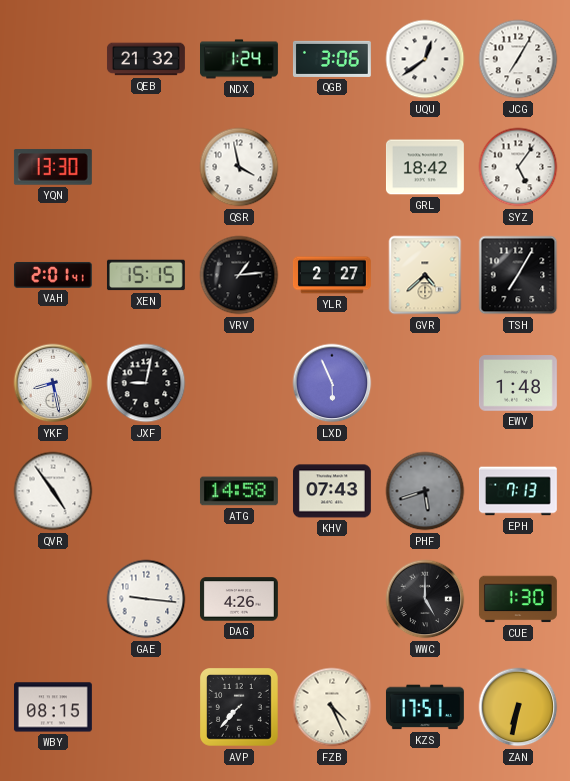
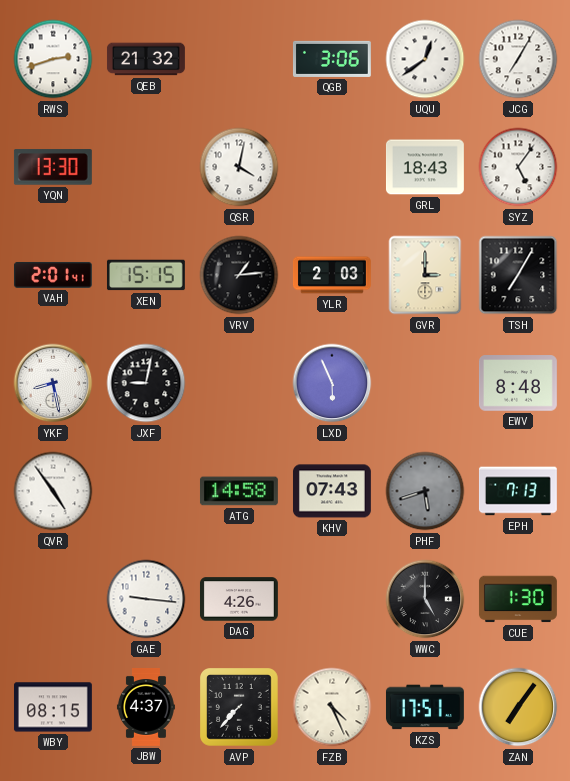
RWS: none -> 2:42 (53, 59)
NDX: 1:24 -> none (240, 59)
QSR: 3:58 -> 4:02 (239, 167)
GRL: 18:42 -> 18:43 (425, 167)
YLR: 2:27 -> 2:03 (332, 275)
GVR: 4:38 -> 3:00 (425, 275)
EWV: 1:48 -> 8:48 (518, 383)
JBW: none -> 4:37 (146, 708)
ZAN: 6:32 -> 7:06 (518, 707)
